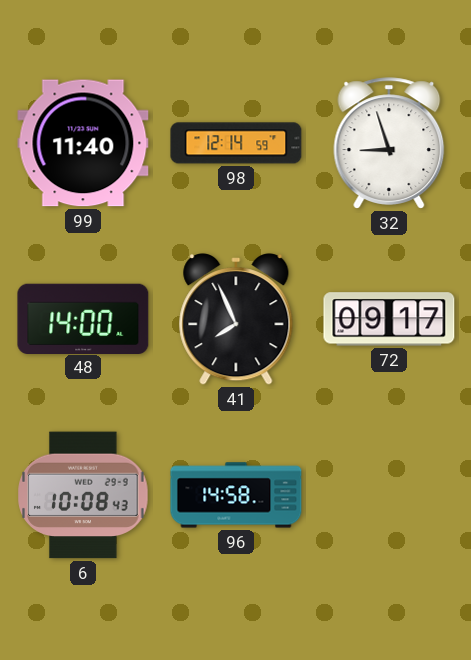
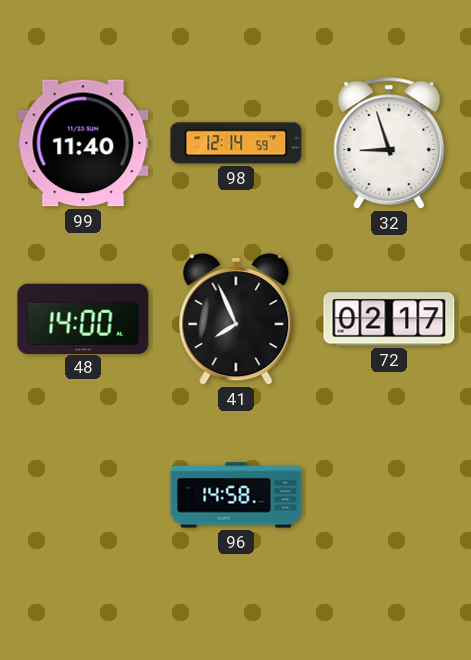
72: 09:17 -> 02:17 (389, 319)
6: 10:08 -> none (83, 495)
